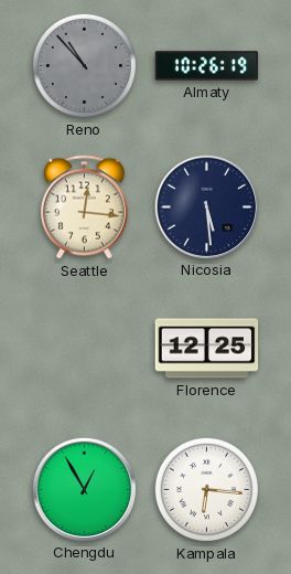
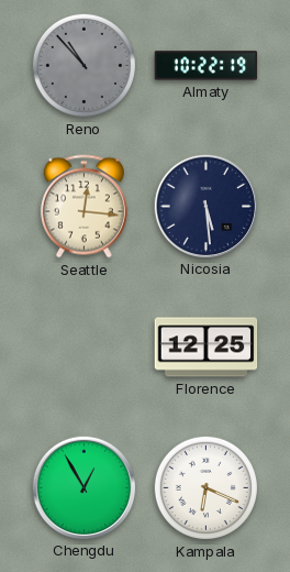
Almaty: 10:26 -> 10:22 (207, 66)
Kampala: 6:16 -> 6:19 (205, 487)
